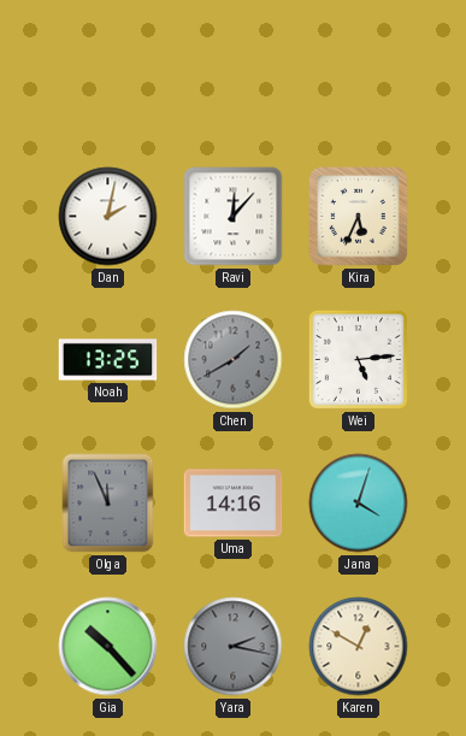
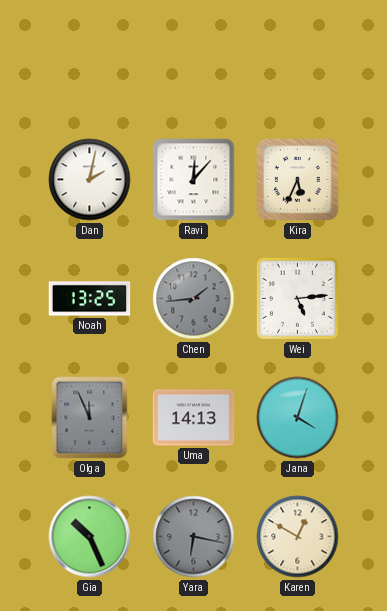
Chen: 1:40 -> 1:44 (194, 299)
Uma: 14:16 -> 14:13 (194, 418)
Gia: 10:23 -> 10:26 (90, 537)
Yara: 2:17 -> 6:17 (194, 537)
